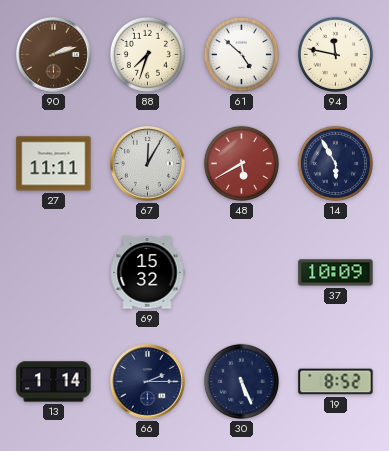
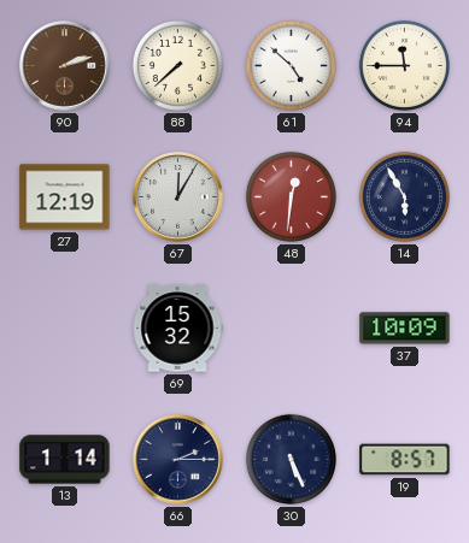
88: 7:33 -> 7:38 (177, 65)
94: 11:47 -> 11:45 (404, 65)
27: 11:11 -> 12:19 (65, 197)
48: 5:40 -> 12:31 (291, 196)
19: 8:52 -> 8:57 (405, 460)
